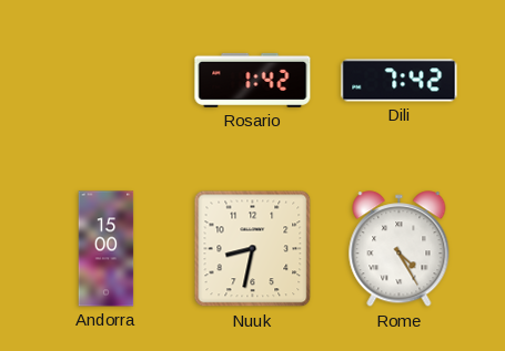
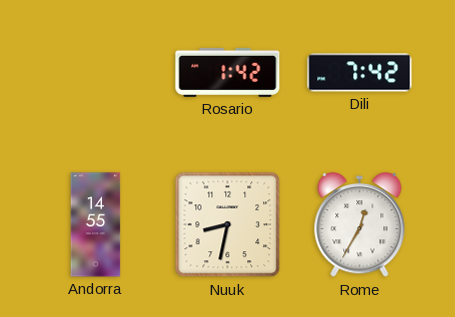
Andorra: 15:00 -> 14:55 (96, 225)
Rome: 4:25 -> 12:35 (360, 225)
